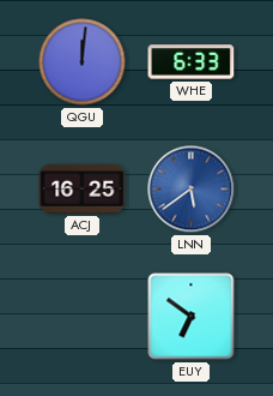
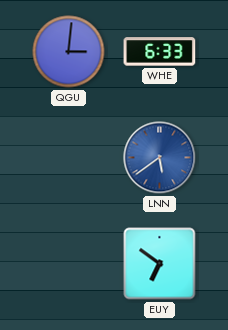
QGU: 12:01 -> 3:01 (69, 52)
ACJ: 16:25 -> none (83, 188)
